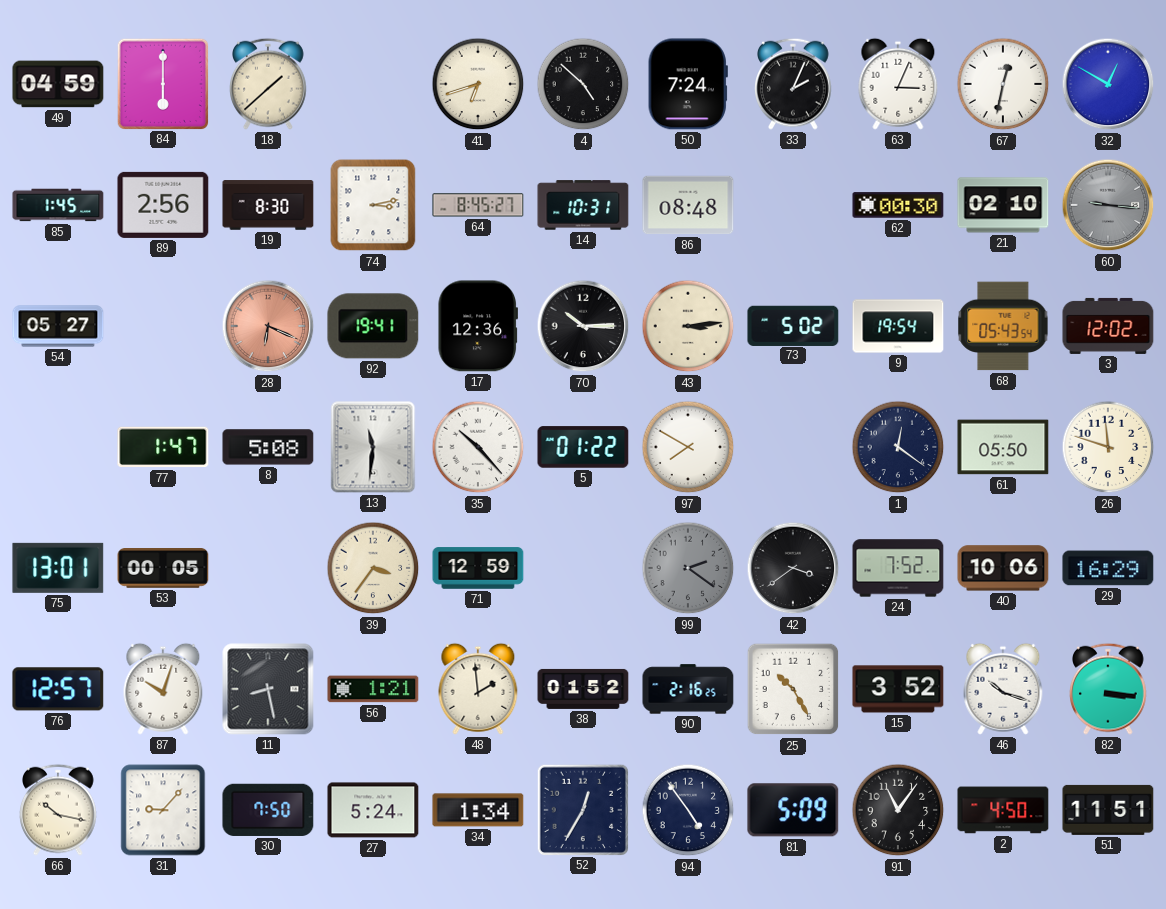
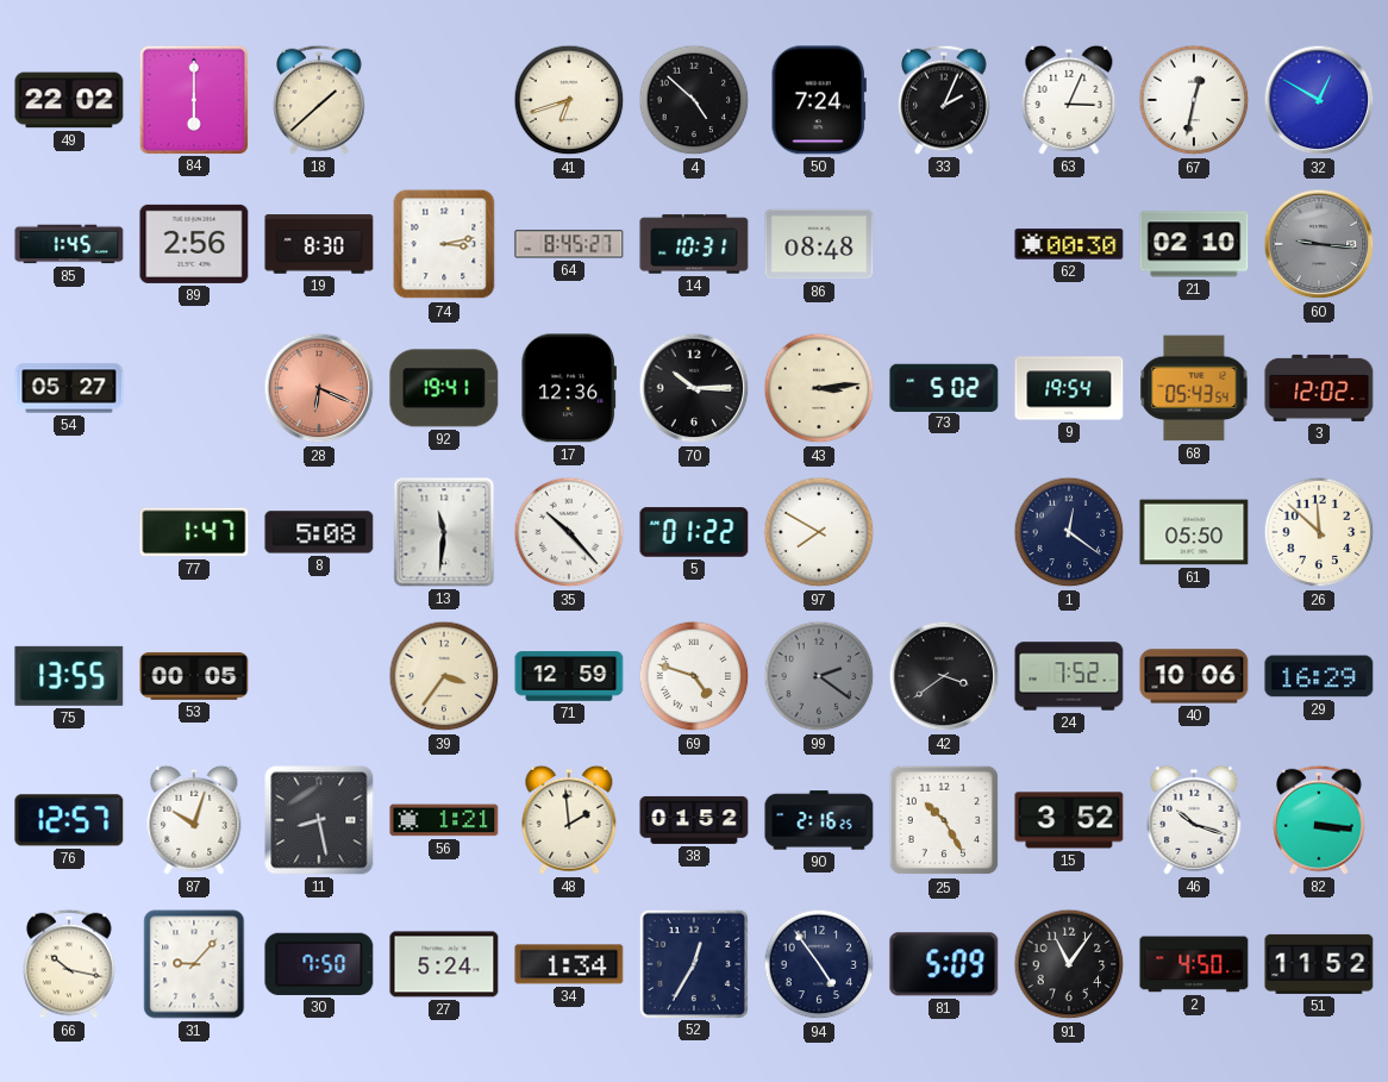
49: 04:59 -> 22:02 (69, 100)
26: 11:48 -> 11:52 (1319, 532)
75: 13:01 -> 13:55 (69, 676)
69: none -> 4:48 (694, 676)
51: 11:51 -> 11:52 (1319, 964)
